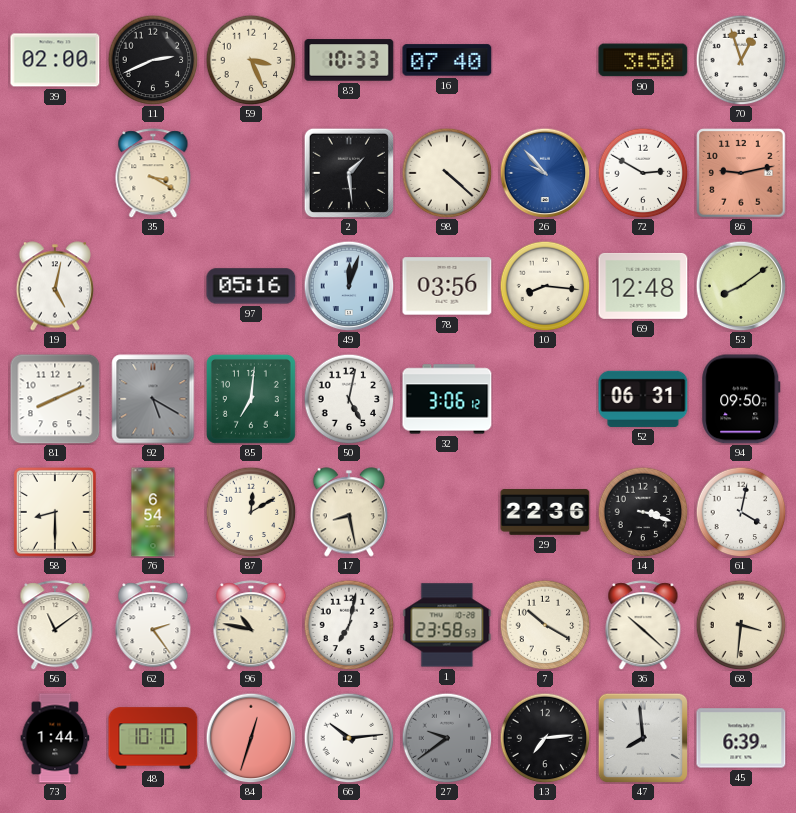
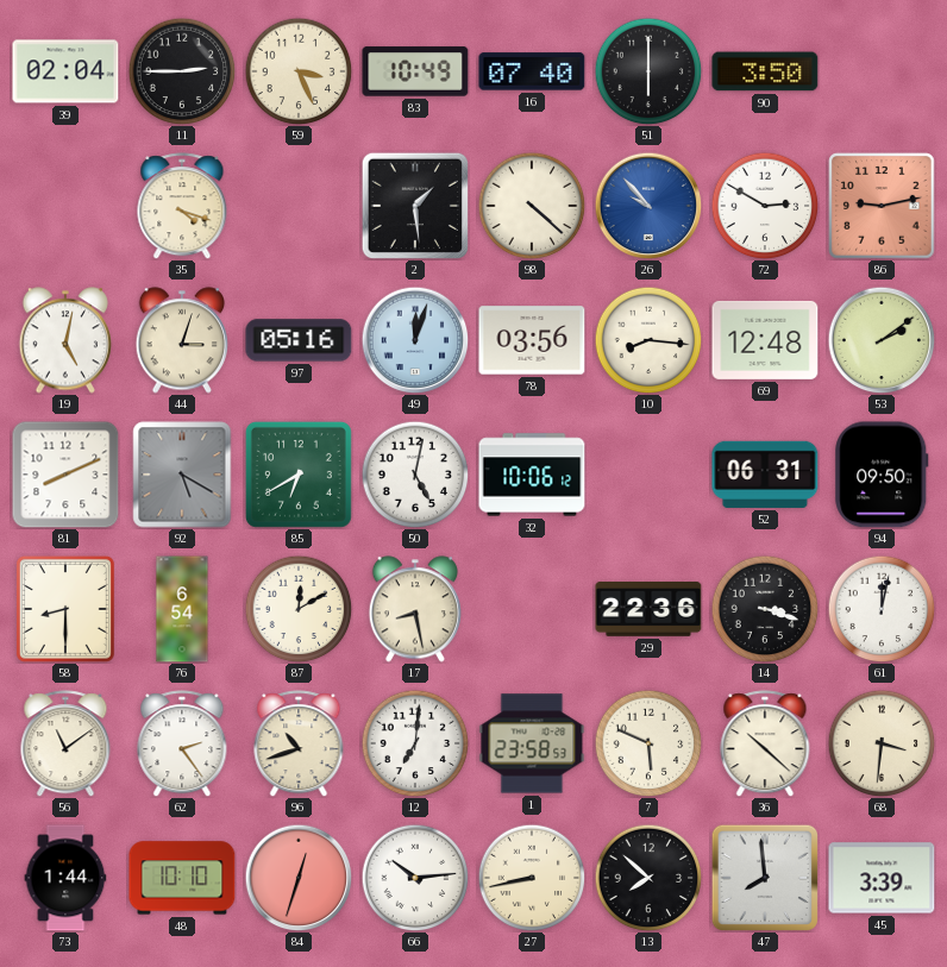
39: 02:00 -> 02:04 (65, 71)
11: 2:41 -> 2:45 (182, 71)
83: 10:33 -> 10:49 (415, 71)
51: none -> 6:00 (648, 71)
70: 12:57 -> none (741, 60)
35: 3:20 -> 4:18 (182, 206)
44: none -> 3:03 (181, 340)
53: 8:09 -> 2:09 (882, 340)
85: 7:01 -> 6:40 (299, 475)
32: 3:06 -> 10:06 (532, 475)
61: 4:02 -> 12:02 (882, 609)
96: 10:47 -> 10:42 (299, 743)
12: 7:02 -> 7:01 (415, 743)
7: 10:20 -> 5:49 (648, 743)
27: 9:39 -> 8:43 (532, 878)
27 dial: grey -> cream (532, 878)
13: 7:14 -> 7:52 (648, 878)
45: 6:39 -> 3:39 (882, 878)
